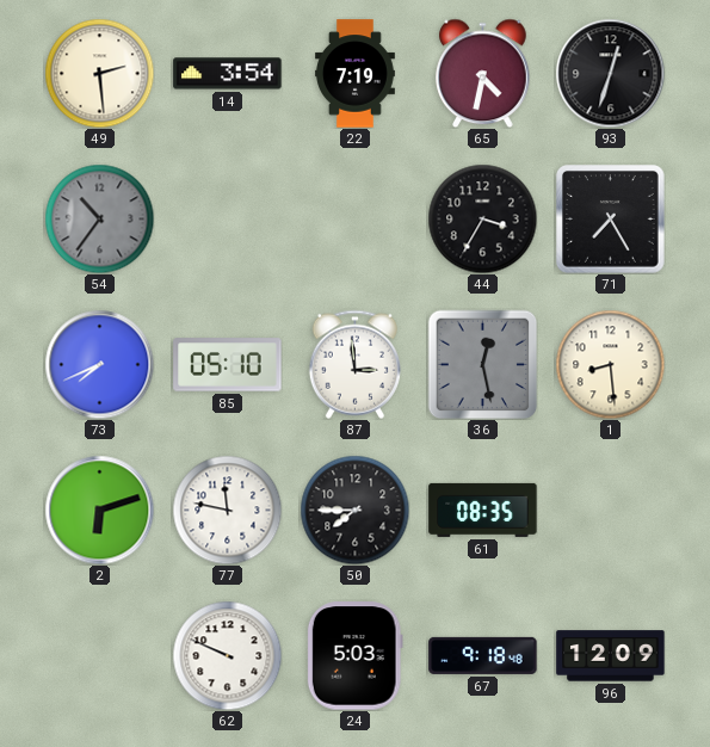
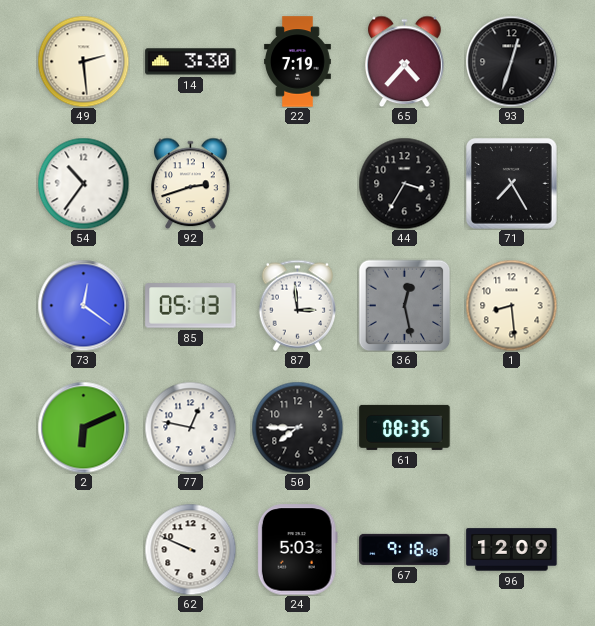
14: 3:54 -> 3:30 (191, 62)
65: 4:32 -> 4:37 (405, 61)
54 dial: grey -> white (83, 183)
92: none -> 2:42 (191, 183)
73: 7:41 -> 12:21 (83, 305)
85: 05:10 -> 05:13 (191, 306)
2: 6:12 -> 6:11 (83, 427)
77: 11:47 -> 12:47 (190, 427)
